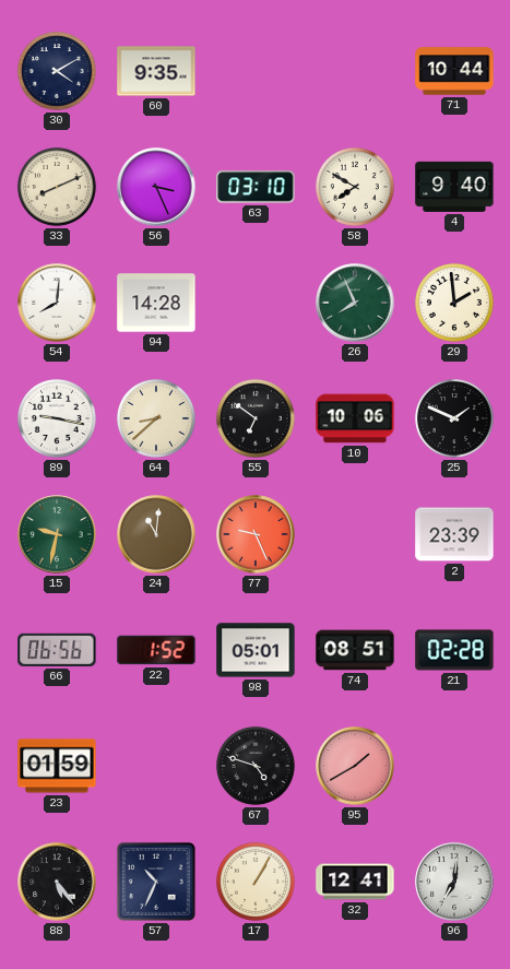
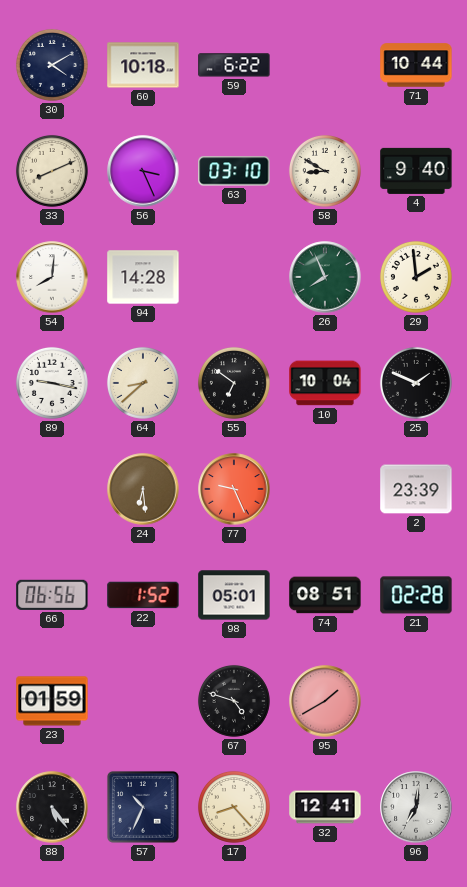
60: 9:35 -> 10:18 (143, 65)
59: none -> 6:22 (234, 65)
58: 7:50 -> 8:50 (325, 171)
10: 10:06 -> 10:04 (325, 383)
15: 9:32 -> none (57, 534)
24: 11:01 -> 6:29 (143, 489)
17: 1:05 -> 8:23 (234, 807)
